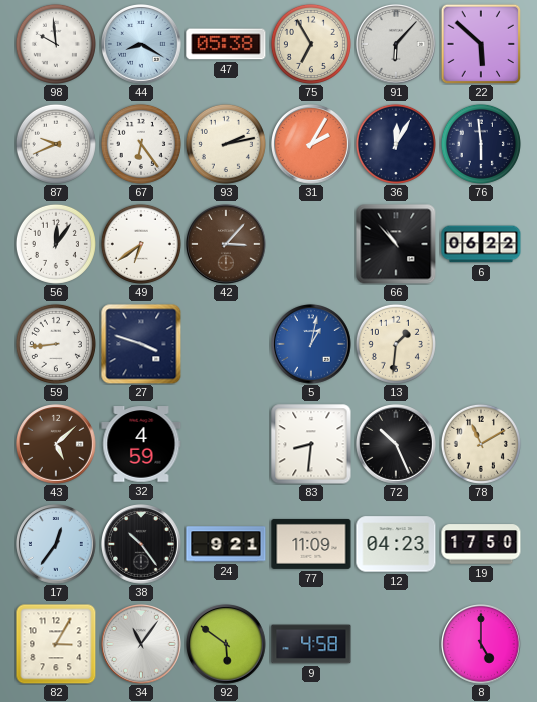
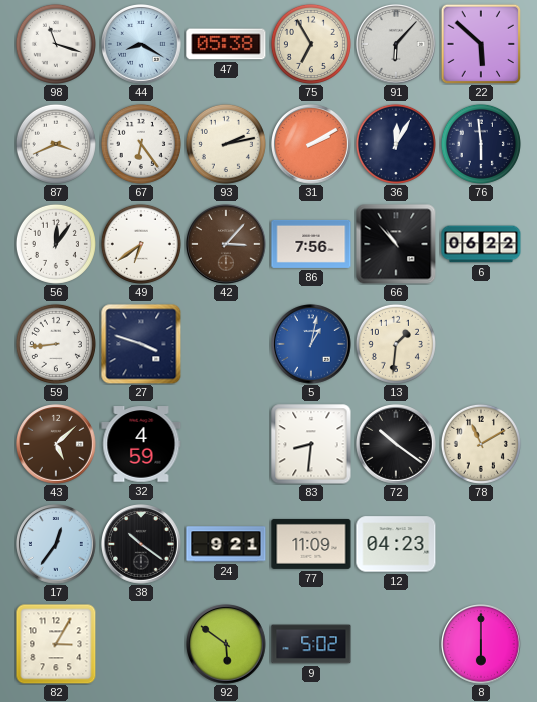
98: 9:59 -> 11:18 (56, 44)
87: 9:41 -> 3:41 (56, 144)
31: 2:05 -> 2:10 (312, 145)
86: none -> 7:56 (311, 244)
72: 10:26 -> 10:21 (397, 445)
38: 10:24 -> 10:21 (142, 545)
19: 17:50 -> none (481, 544)
34: 11:06 -> none (142, 645)
9: 4:58 -> 5:02 (311, 644)
8: 5:00 -> 6:00 (482, 645)
